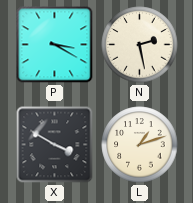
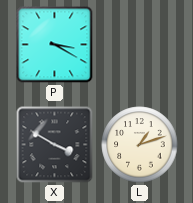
N: 2:28 -> none (140, 45)
